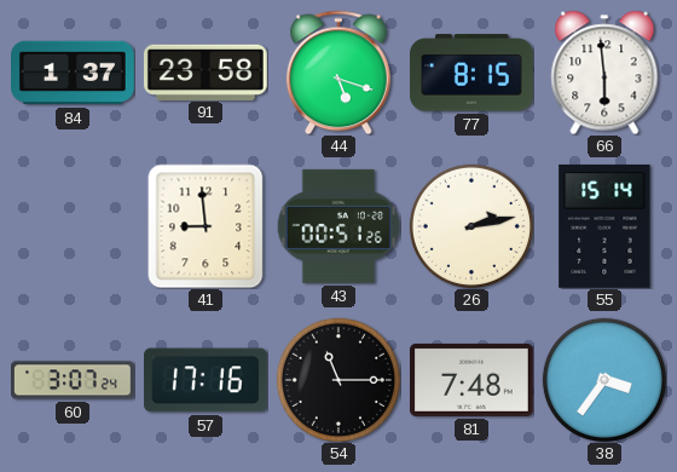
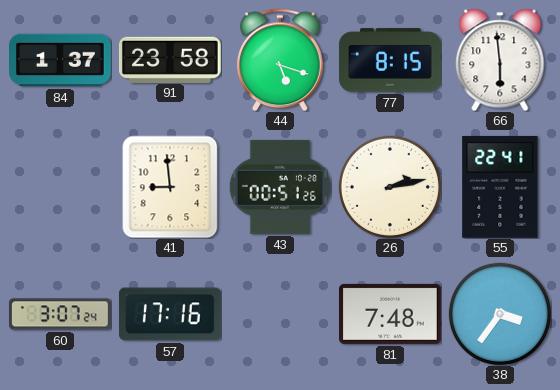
55: 15:14 -> 22:41 (500, 187)
54: 11:15 -> none (338, 380)
